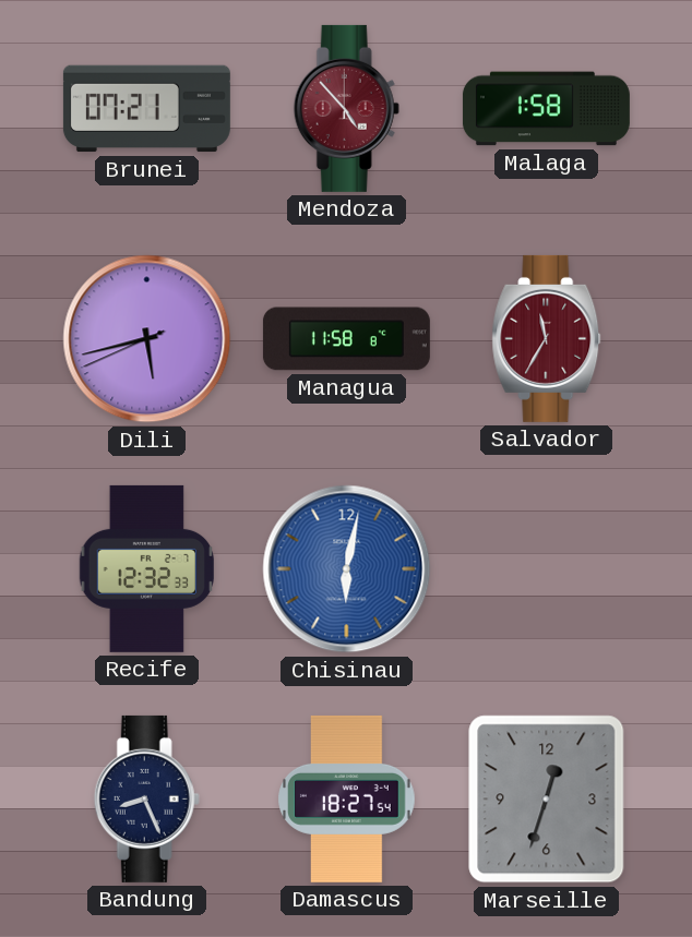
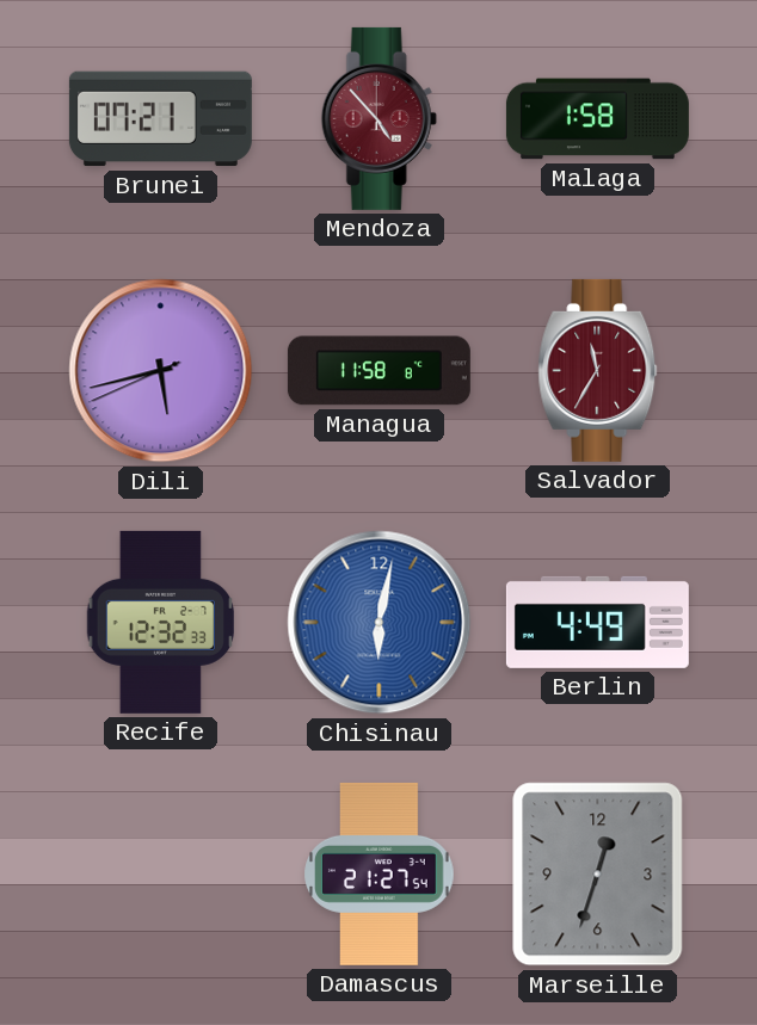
Berlin: none -> 4:49 (597, 622)
Bandung: 8:26 -> none (146, 798)
Damascus: 18:27 -> 21:27 (380, 873)
